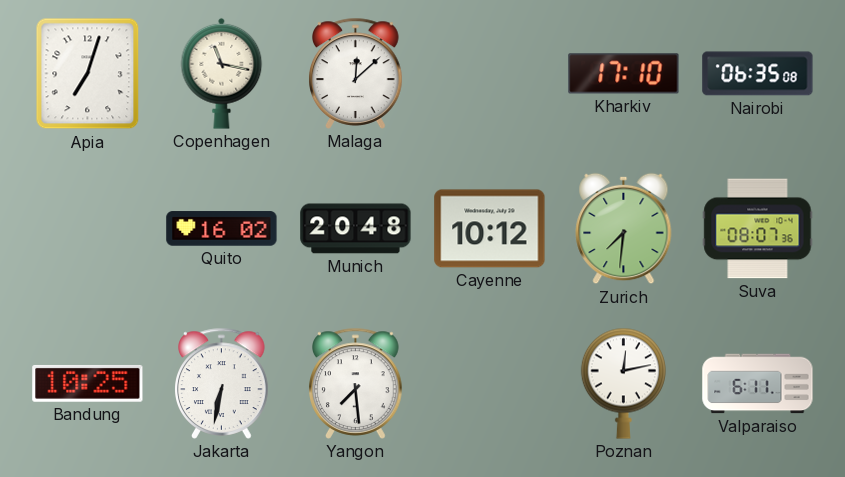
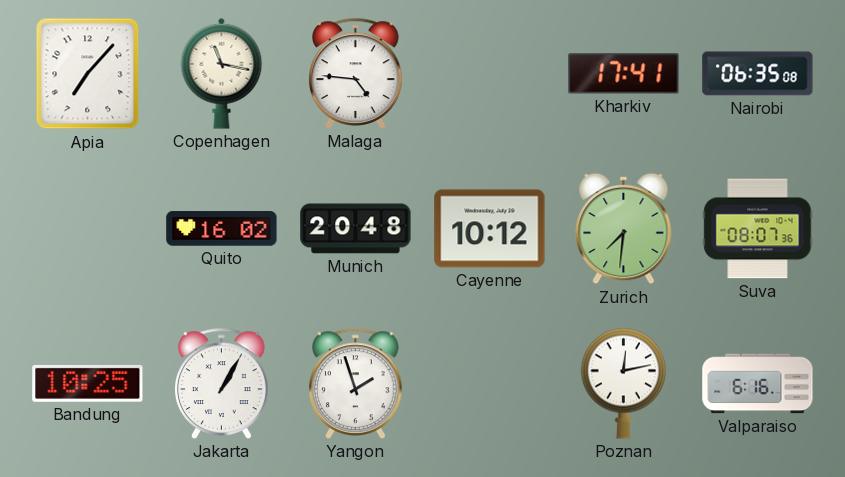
Apia: 7:03 -> 7:07 (88, 74)
Malaga: 12:08 -> 4:46 (356, 73)
Kharkiv: 17:10 -> 17:41 (624, 74)
Jakarta: 6:32 -> 1:05 (222, 383)
Yangon: 7:29 -> 1:57 (356, 383)
Valparaiso: 6:11 -> 6:16 (758, 384)
